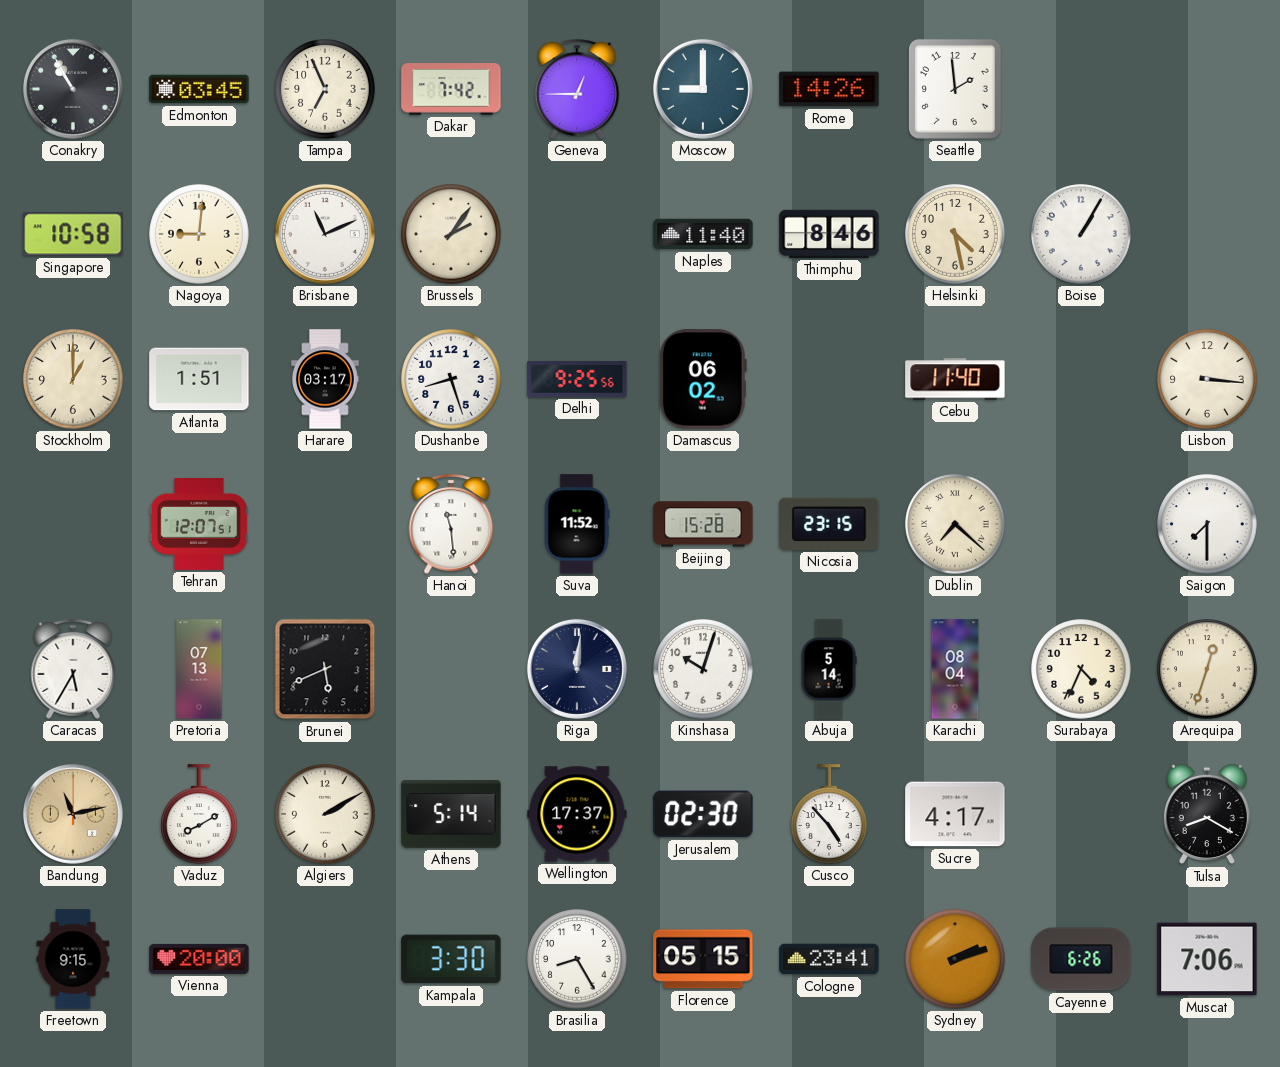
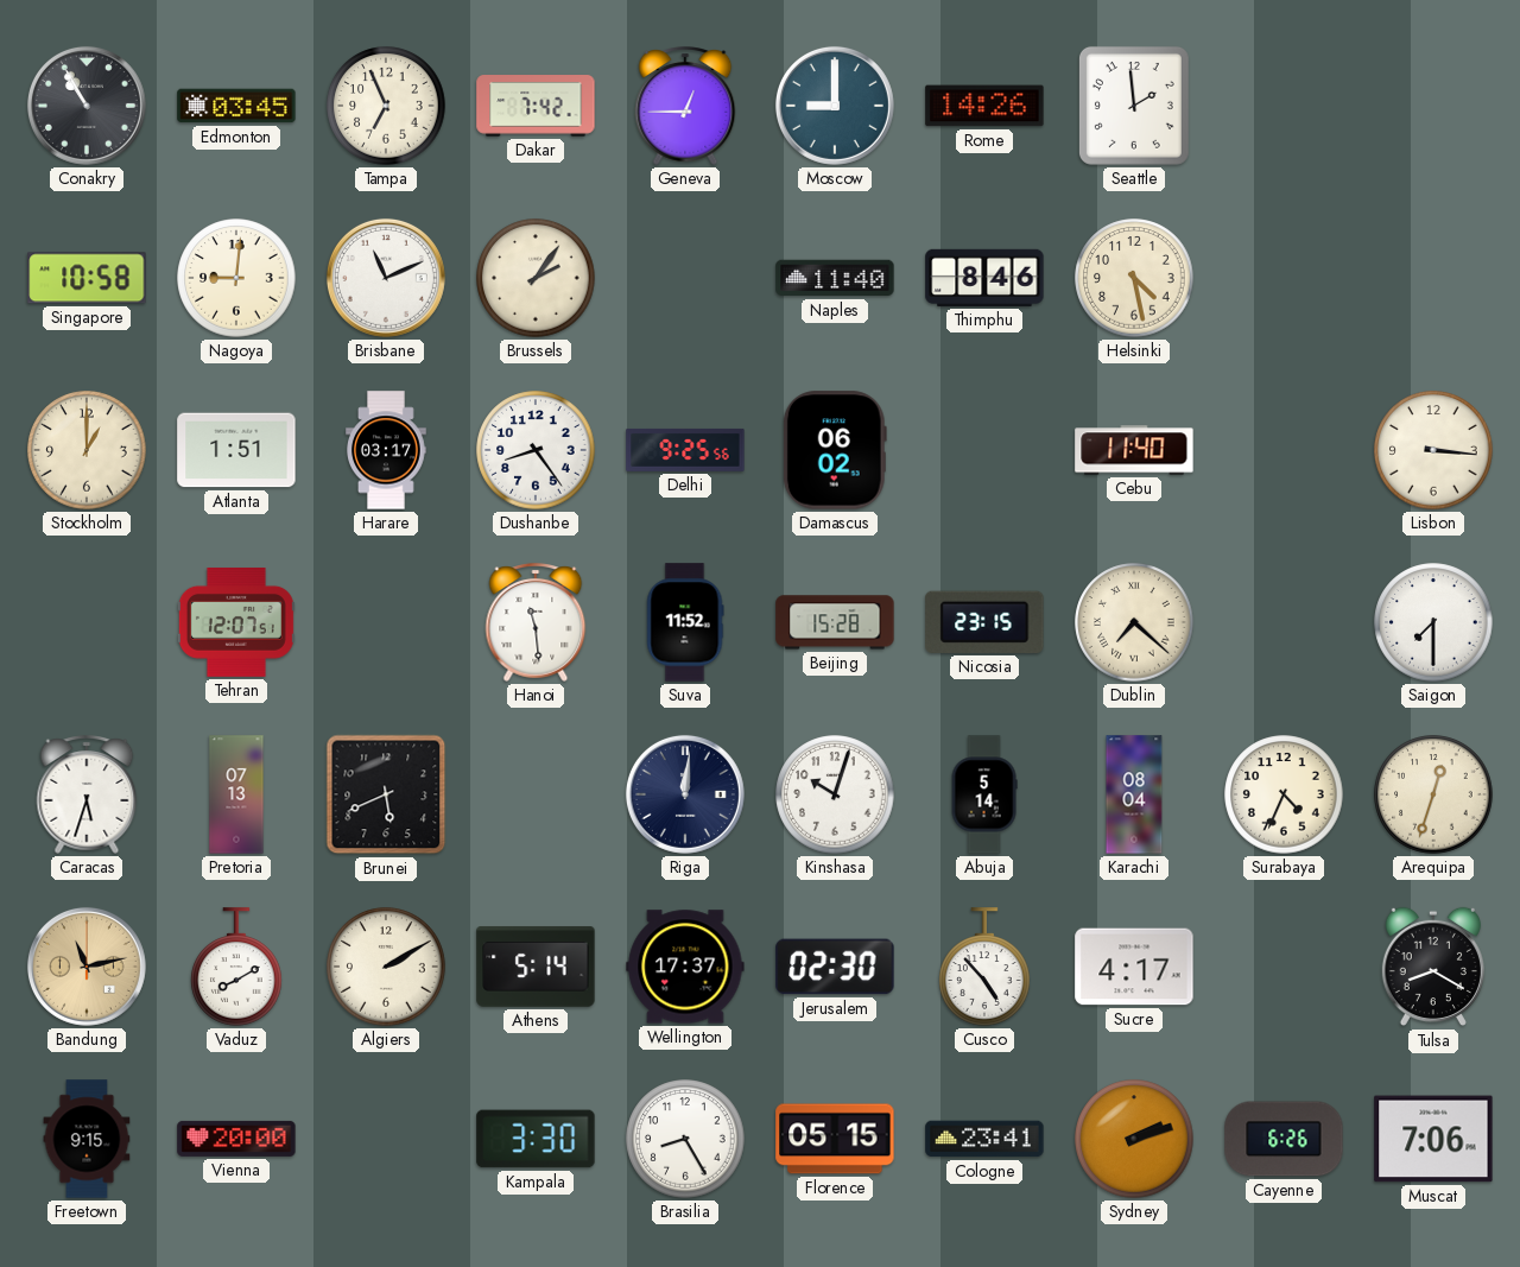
Boise: 1:05 -> none (1081, 234)
Dushanbe: 8:27 -> 8:24 (536, 450)
Caracas: 5:35 -> 5:33 (87, 794)
